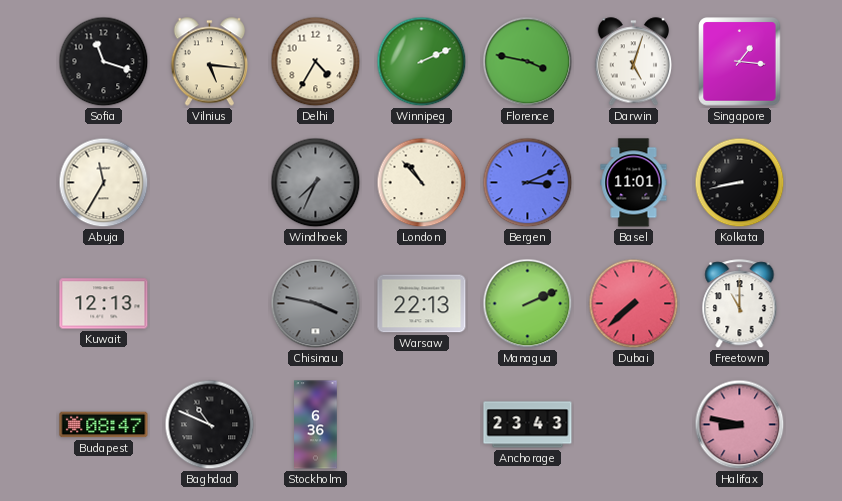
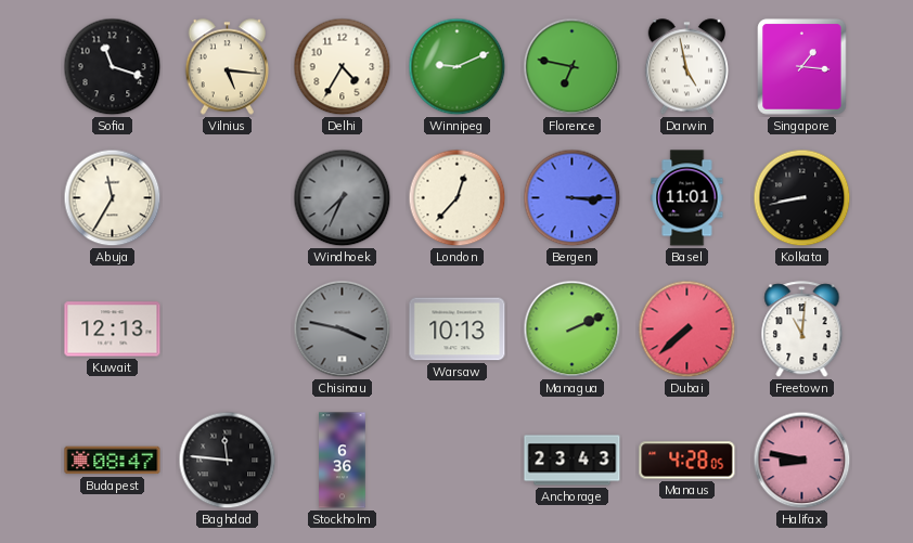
Winnipeg: 2:11 -> 9:11 (458, 67)
Florence: 3:47 -> 6:47 (573, 67)
Darwin: 5:03 -> 4:58 (687, 67)
London: 10:53 -> 12:37 (458, 198)
Bergen: 3:11 -> 3:15 (573, 198)
Warsaw: 22:13 -> 10:13 (458, 329)
Freetown: 11:00 -> 11:01 (802, 329)
Baghdad: 10:49 -> 11:46 (228, 461)
Manaus: none -> 4:28 (687, 461)
